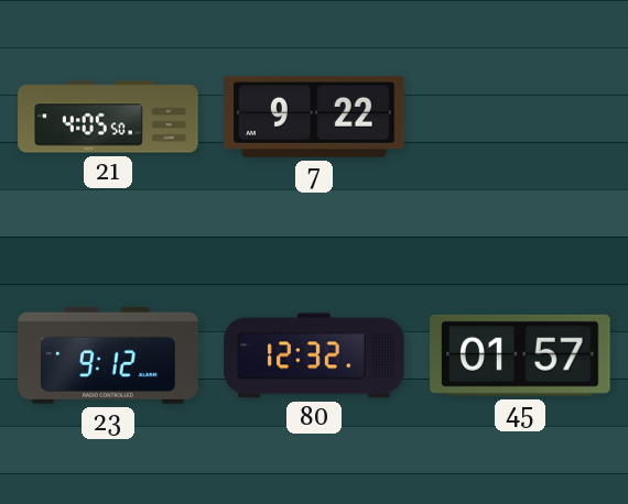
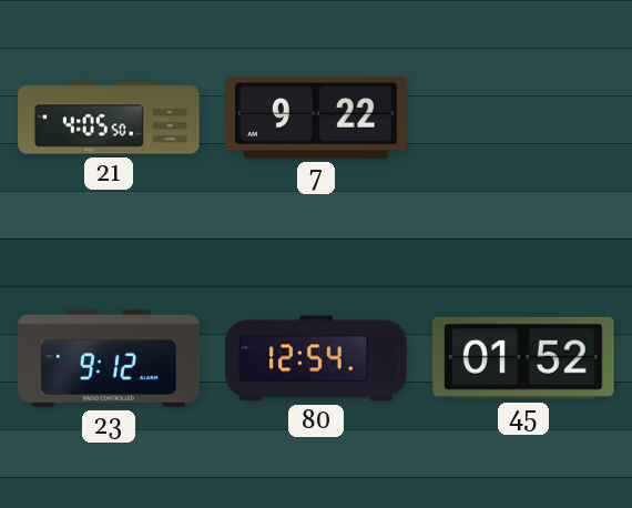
80: 12:32 -> 12:54 (316, 358)
45: 01:57 -> 01:52 (523, 358)
